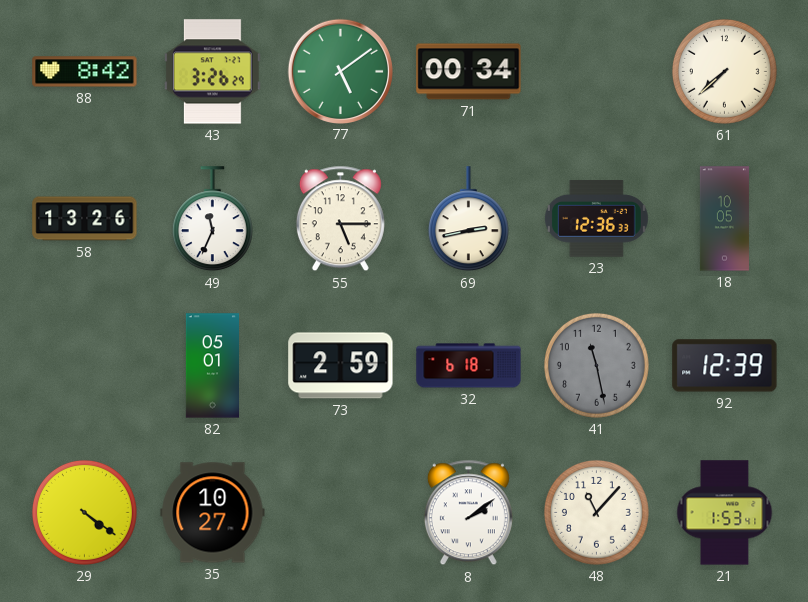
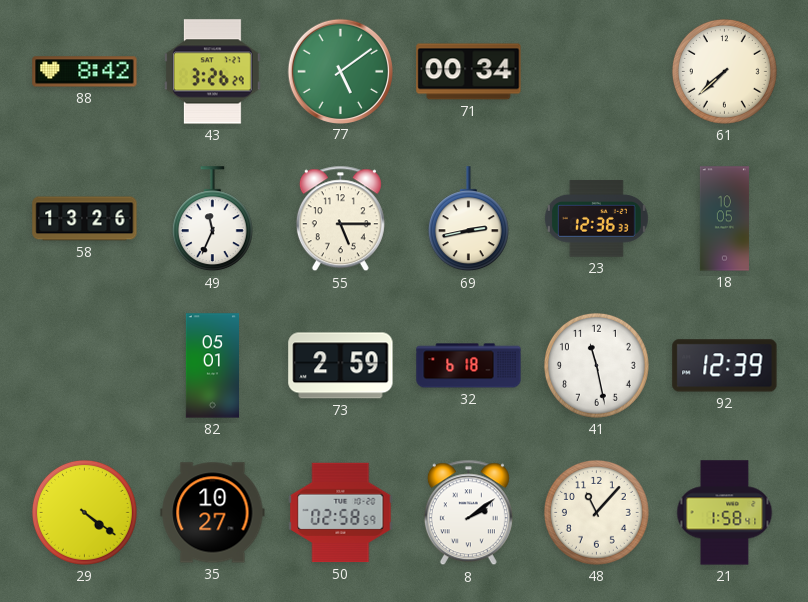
41 dial: grey -> white (596, 365)
50: none -> 02:58 (341, 513)
21: 1:53 -> 1:58 (725, 513)
